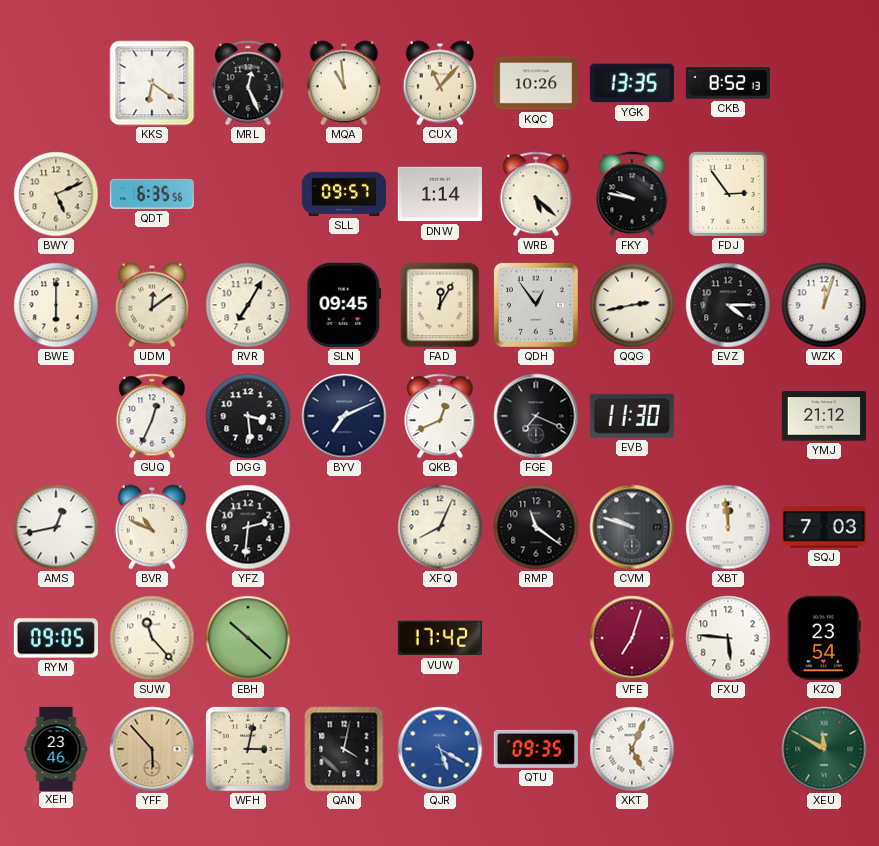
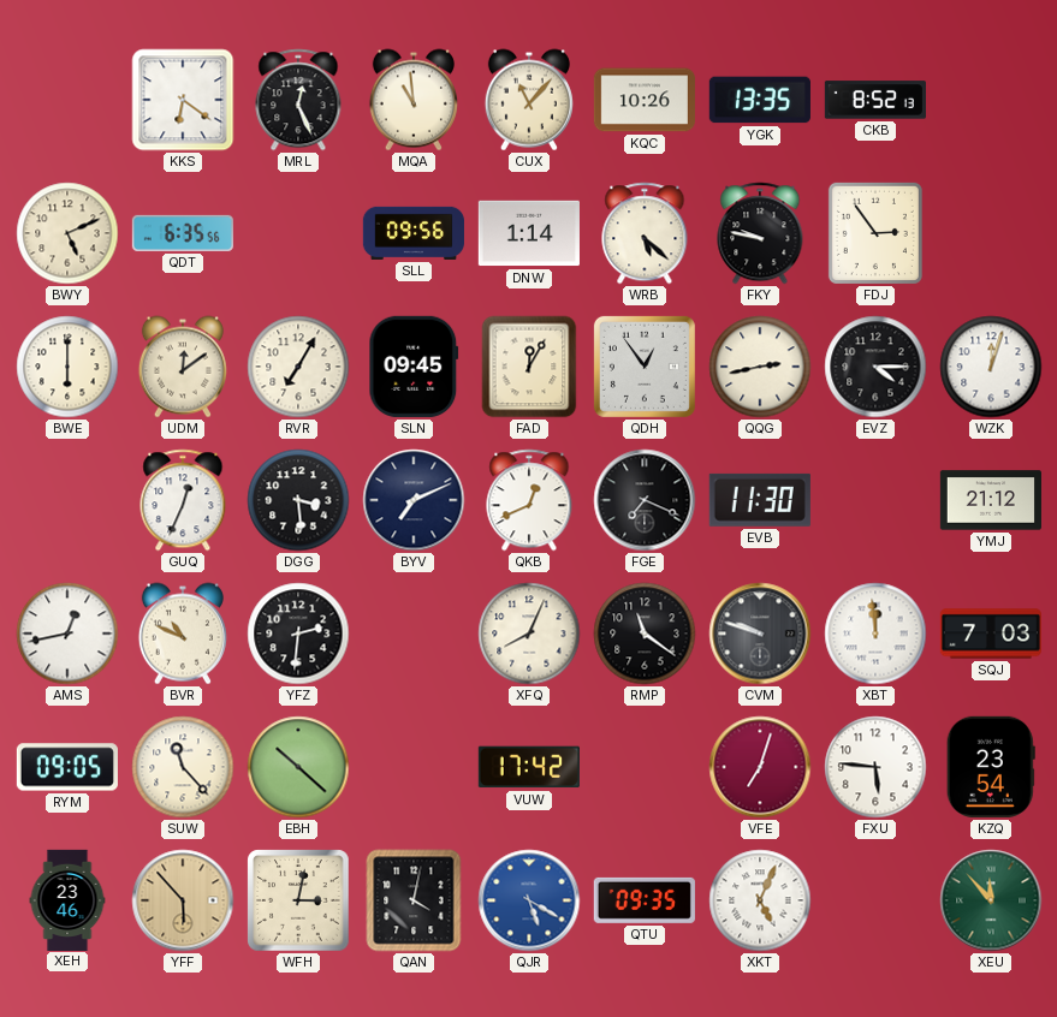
SLL: 09:57 -> 09:56 (414, 233)
XEU: 11:50 -> 11:53 (991, 900)
